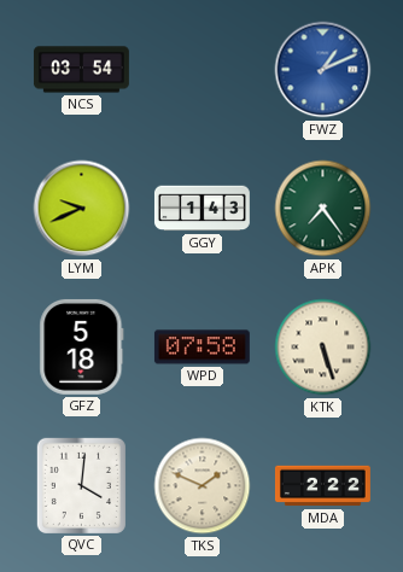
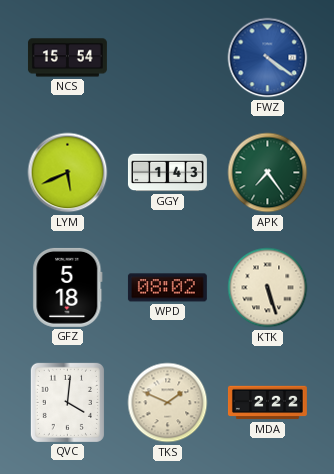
NCS: 03:54 -> 15:54 (67, 58)
FWZ: 1:11 -> 4:21 (268, 58)
LYM: 9:41 -> 5:41 (68, 173)
WPD: 07:58 -> 08:02 (167, 288)
